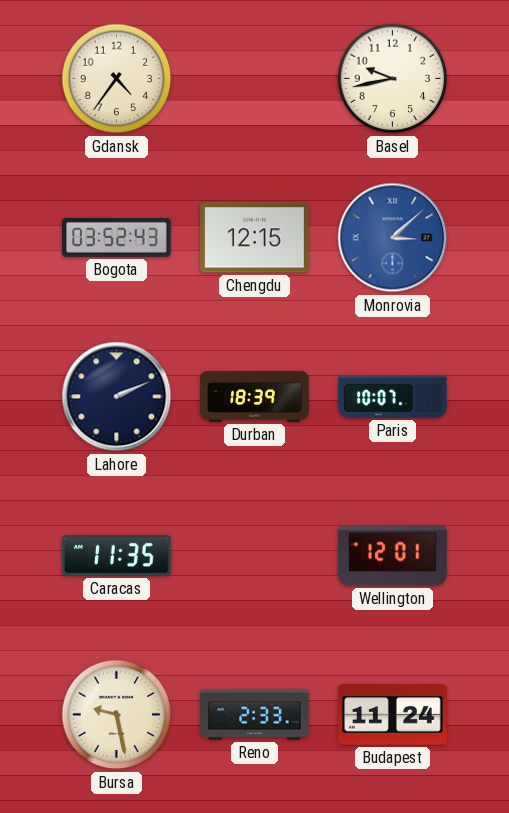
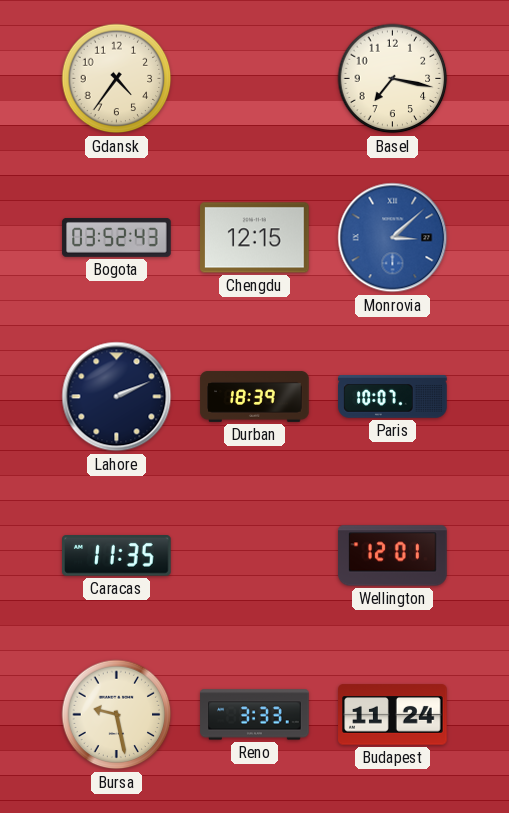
Basel: 9:43 -> 7:17 (393, 79)
Reno: 2:33 -> 3:33 (255, 715)
